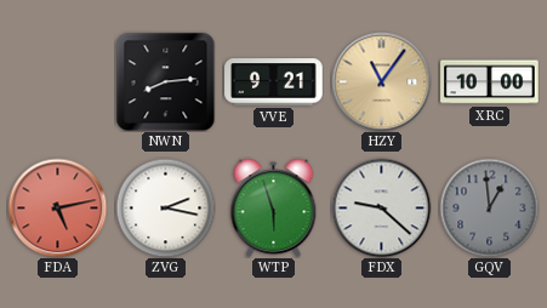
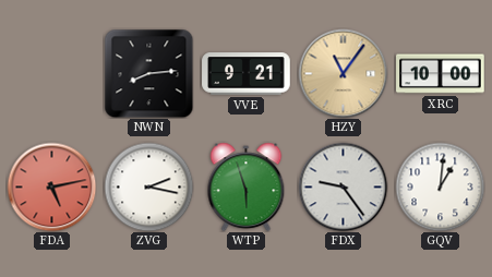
FDX: 9:22 -> 9:24 (343, 186)
GQV: 12:59 -> 1:01 (440, 186)
GQV dial: grey -> white (440, 186)
